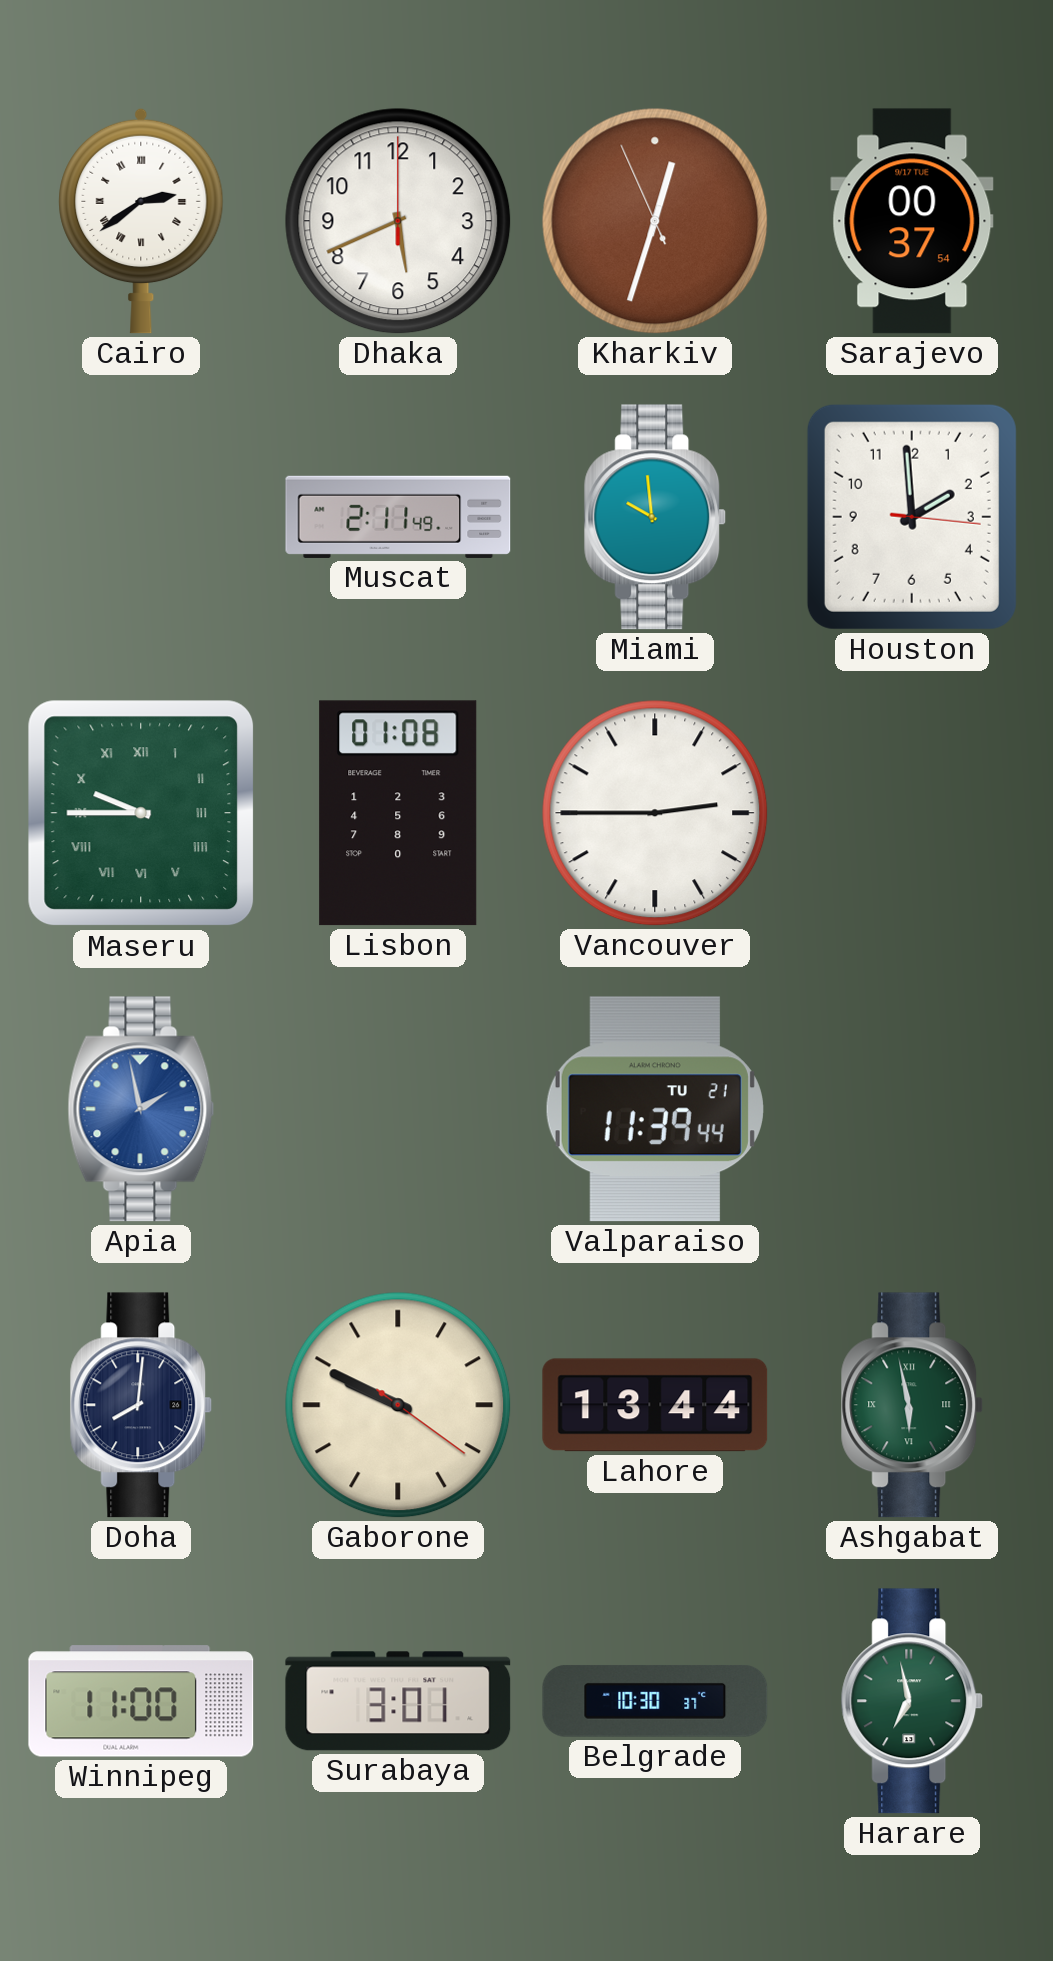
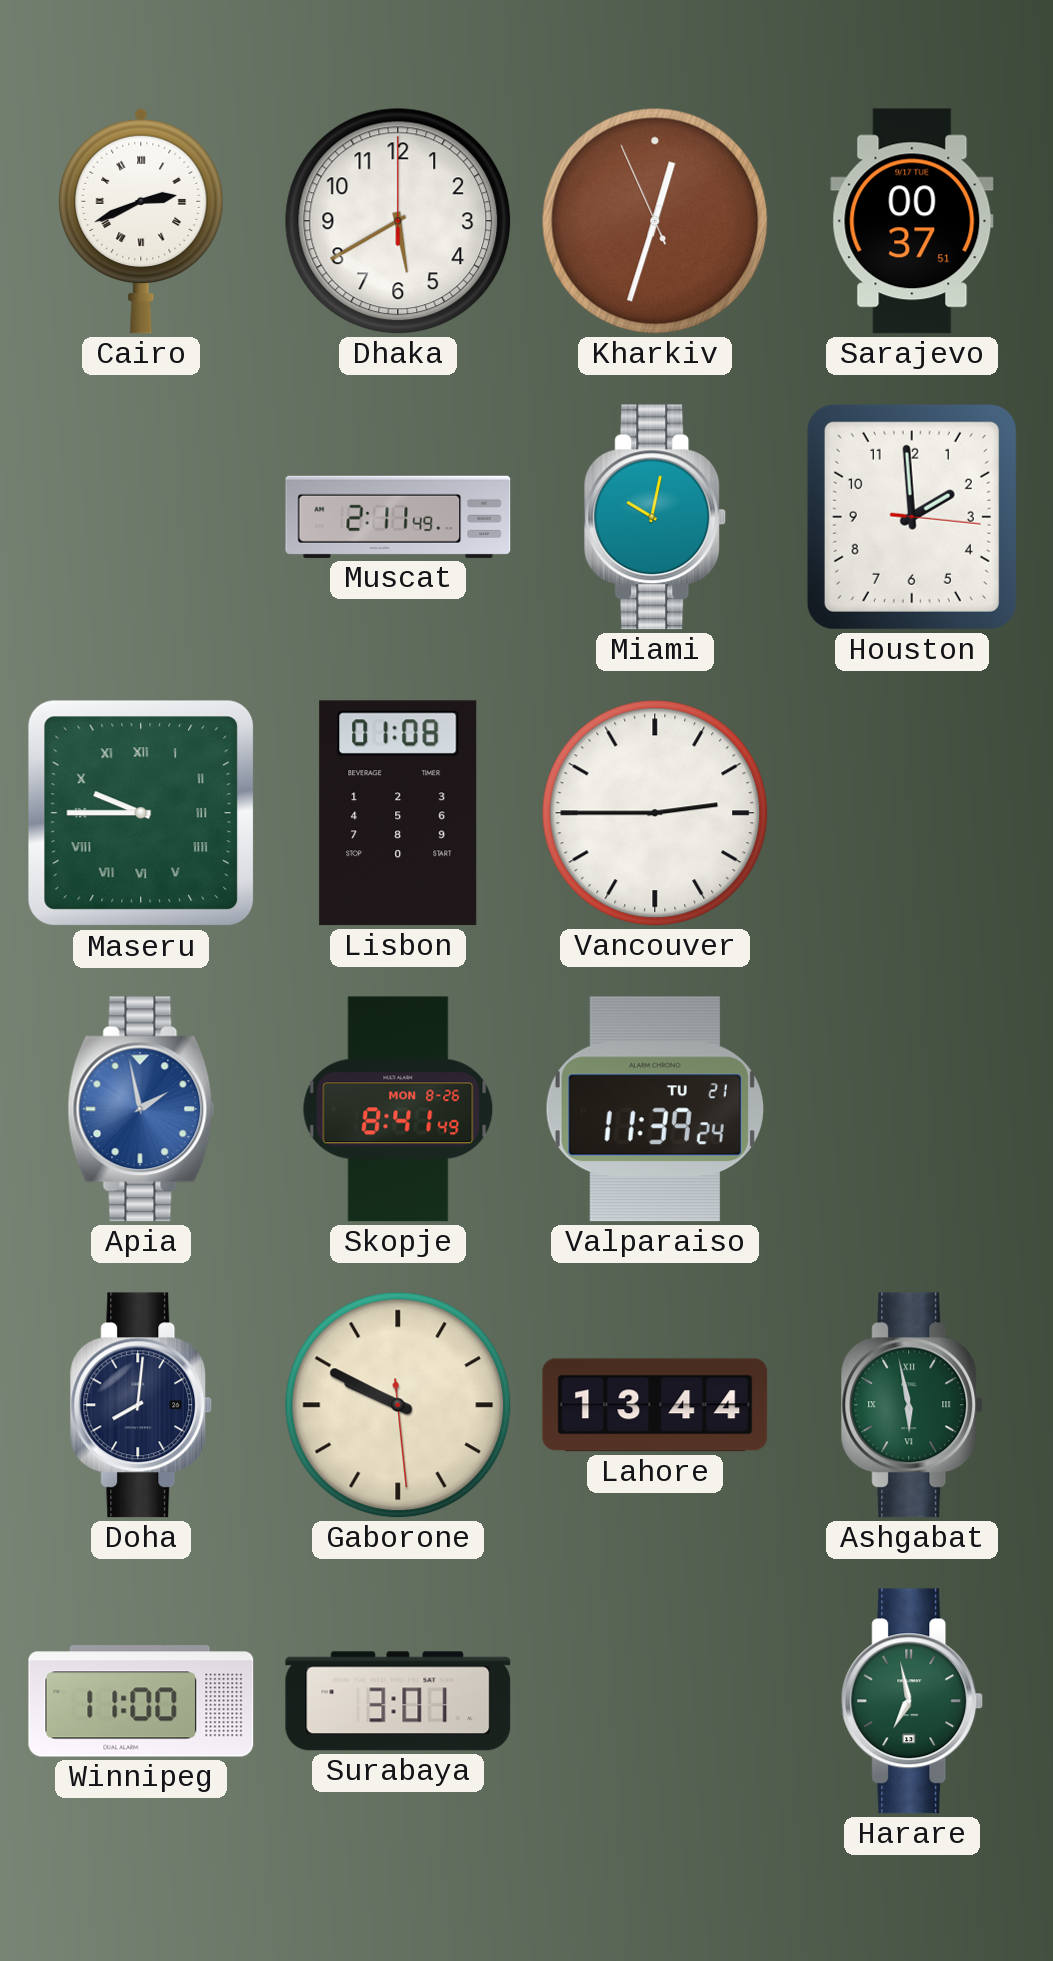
Cairo: 2:39 -> 2:41 (141, 221)
Dhaka: 5:41 -> 5:40 (398, 221)
Sarajevo: 00:37:54 -> 00:37:51 (912, 221)
Miami: 9:59 -> 10:02 (655, 517)
Skopje: none -> 8:41 (398, 1109)
Valparaiso: 11:39:44 -> 11:39:24 (655, 1109)
Gaborone: 9:49:21 -> 9:49:29 (398, 1405)
Belgrade: 10:30 -> none (655, 1701)
